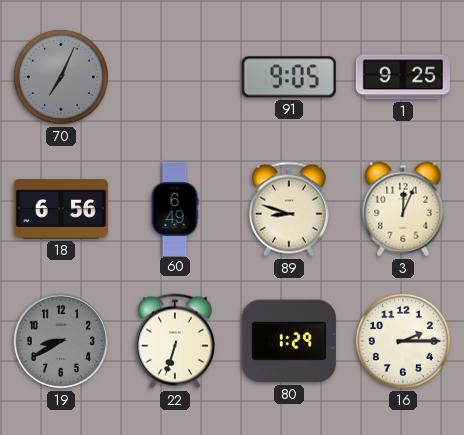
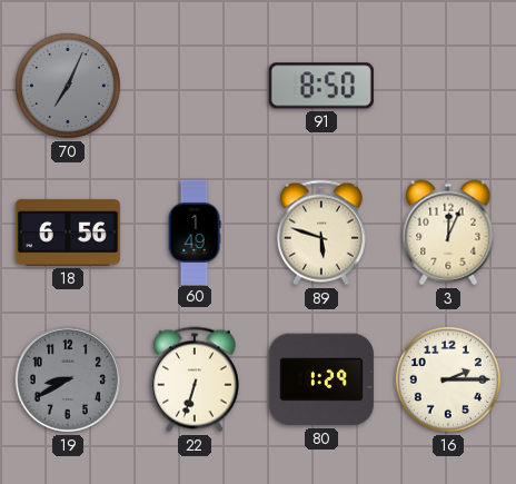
91: 9:05 -> 8:50 (321, 86)
1: 9:25 -> none (403, 77)
60: 6:49 -> 1:49 (195, 231)
89: 8:48 -> 5:48 (321, 233)
